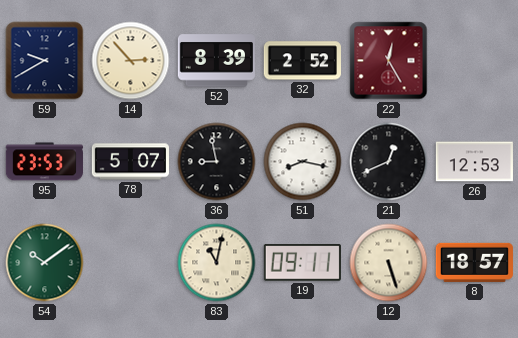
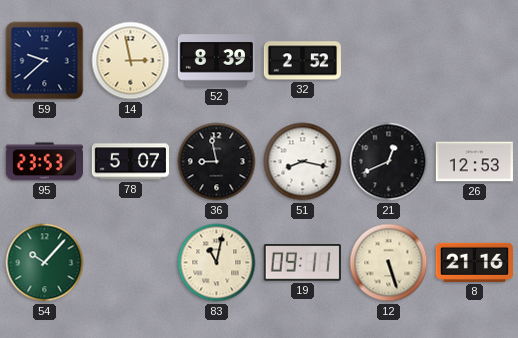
59: 9:40 -> 9:38 (45, 61)
14: 2:53 -> 2:58 (131, 61)
22: 12:25 -> none (389, 61)
54: 10:09 -> 10:07 (45, 263)
8: 18:57 -> 21:16 (474, 262)
